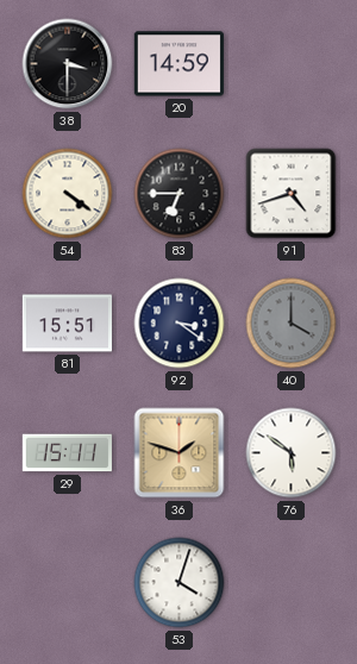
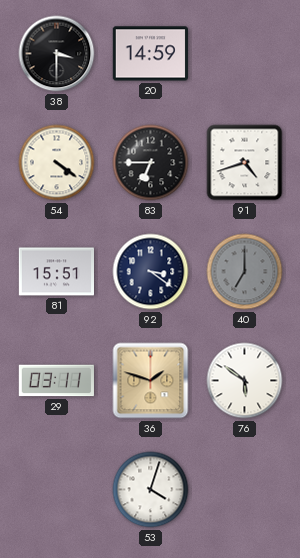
40: 4:00 -> 7:00 (245, 272)
29: 15:11 -> 03:11 (56, 381)
